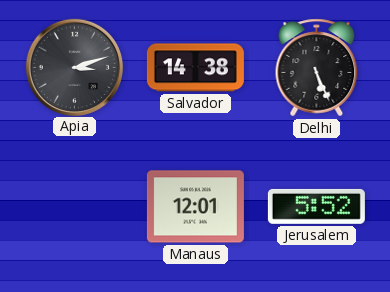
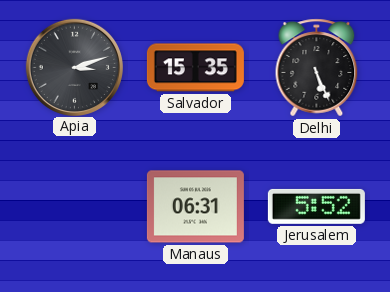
Salvador: 14:38 -> 15:35 (195, 68)
Manaus: 12:01 -> 06:31 (195, 207)
